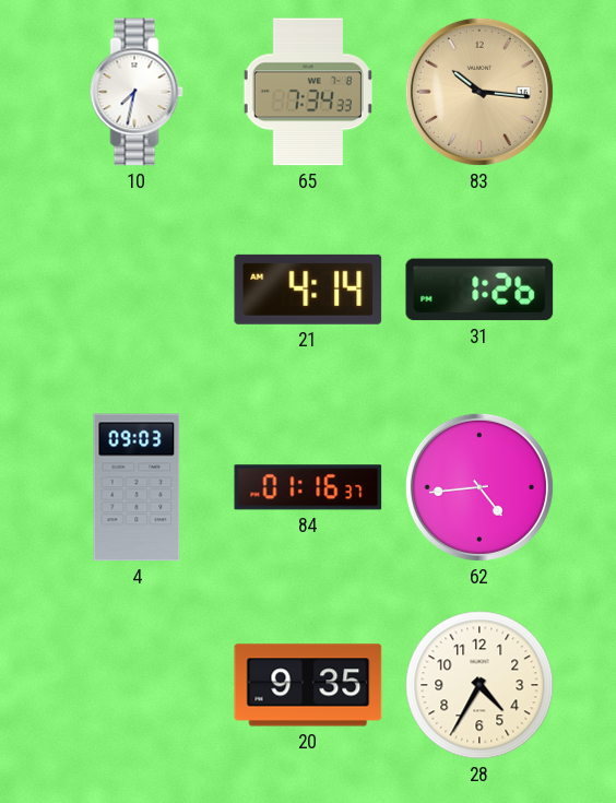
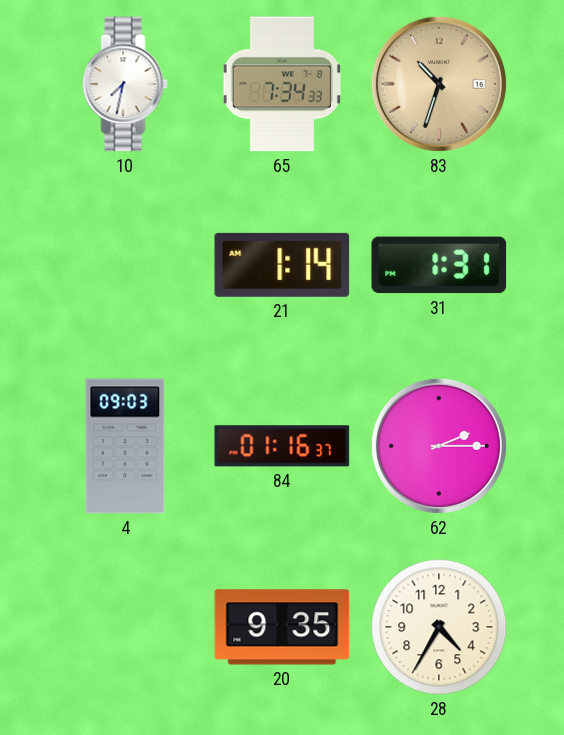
83: 10:16 -> 10:33 (439, 84)
21: 4:14 -> 1:14 (282, 265)
31: 1:26 -> 1:31 (439, 265)
62: 4:44 -> 2:15 (439, 446)
